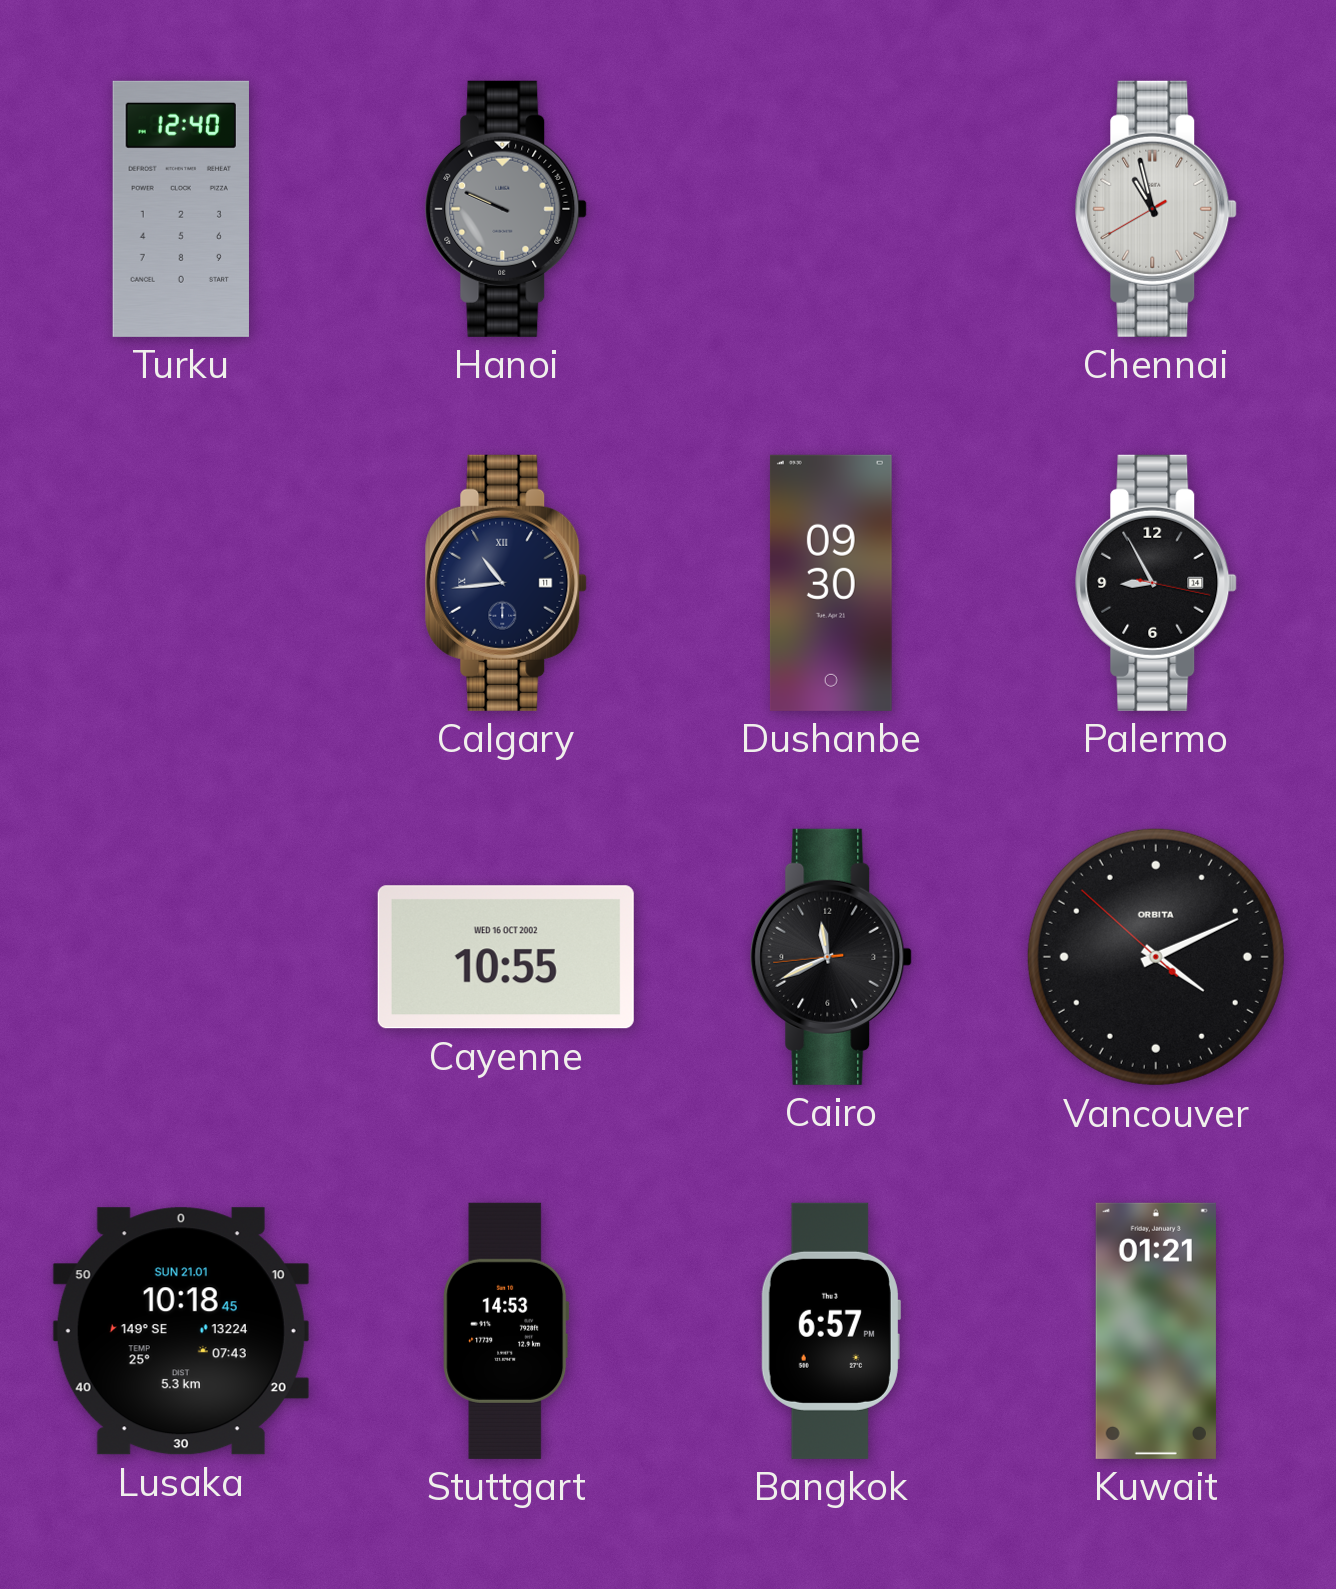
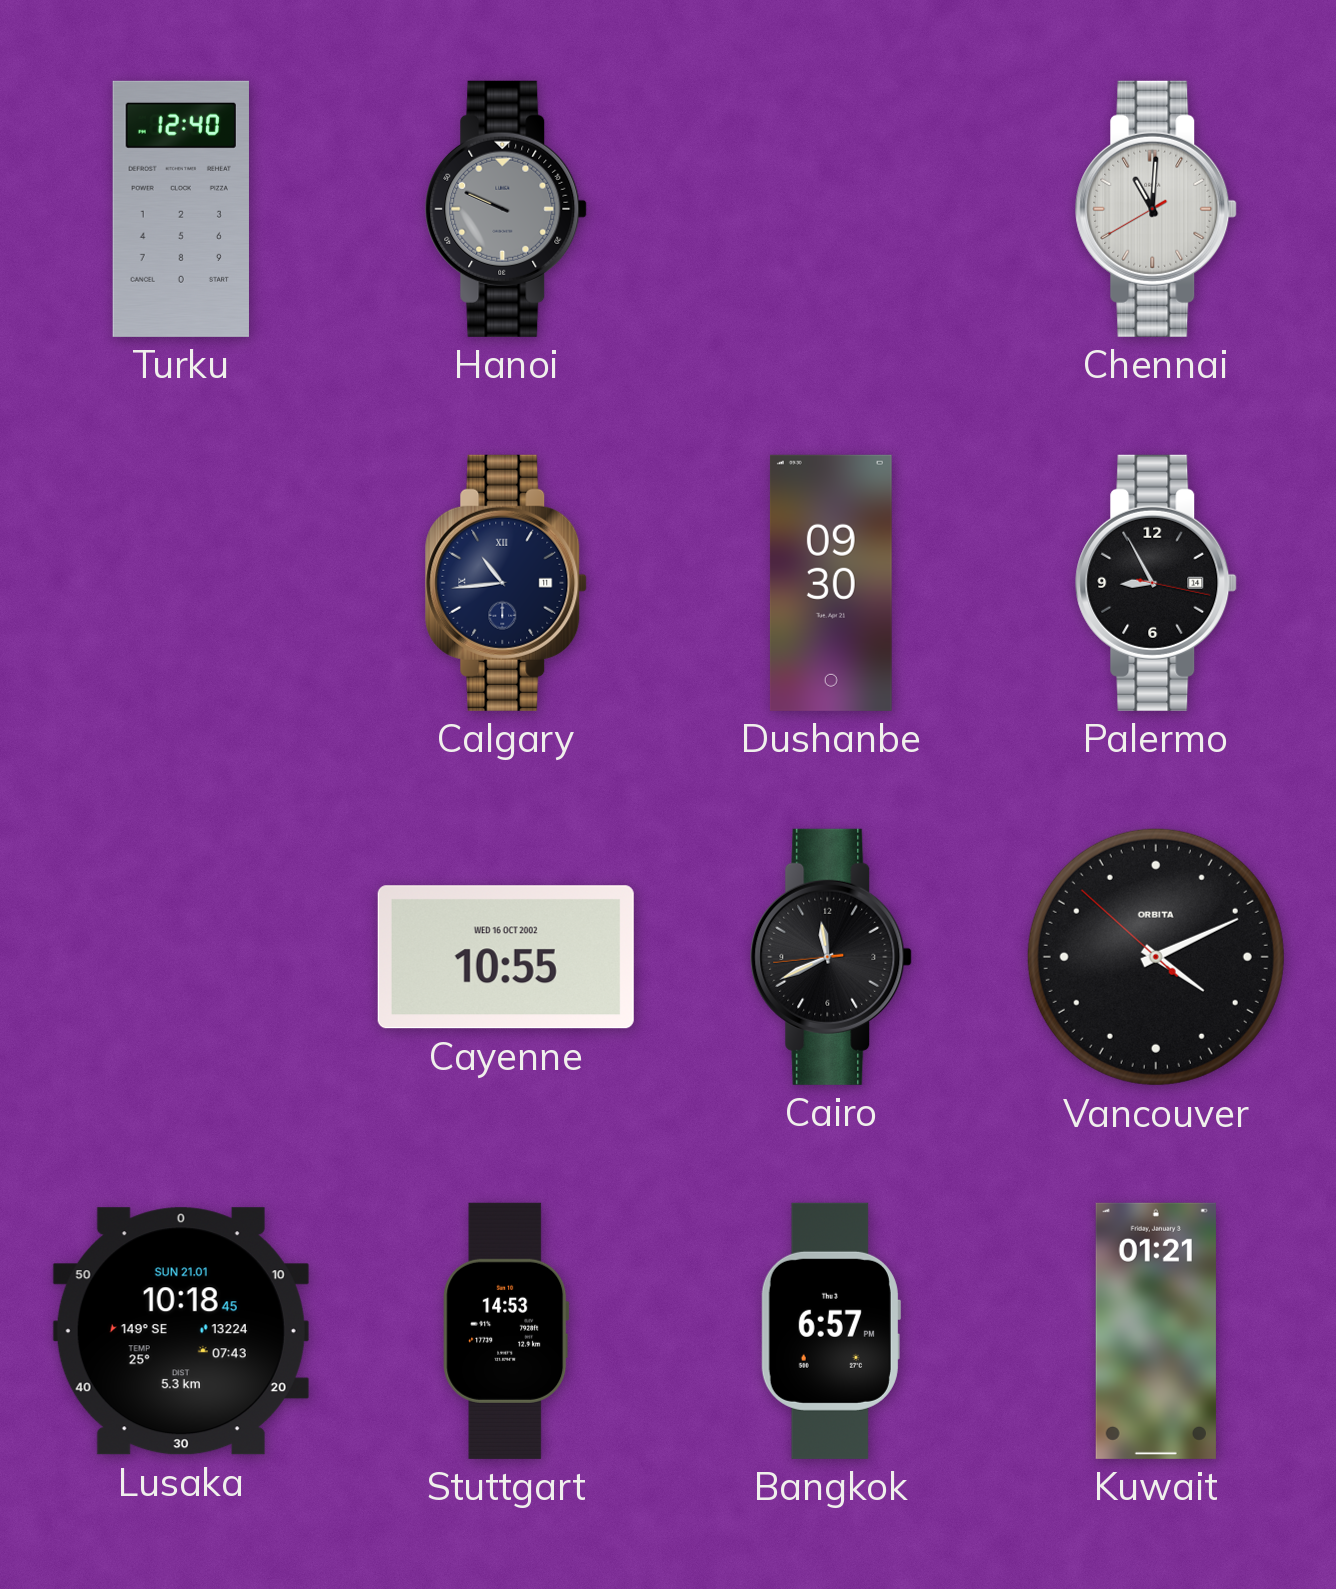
Chennai: 10:57 -> 11:00 (1156, 209)
